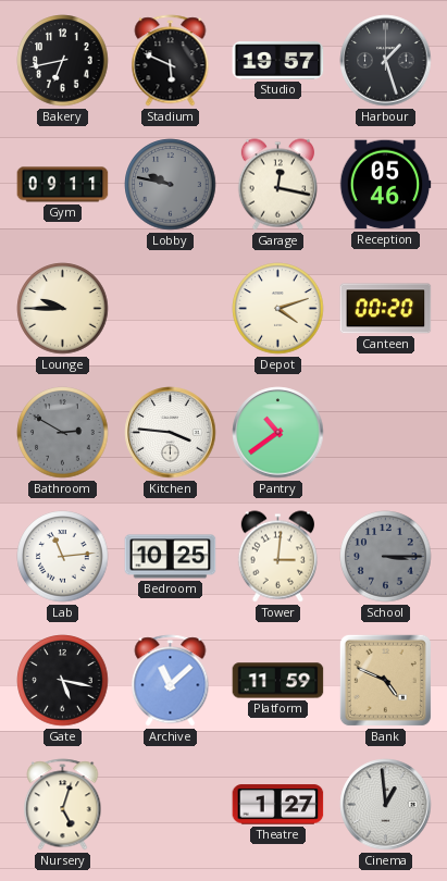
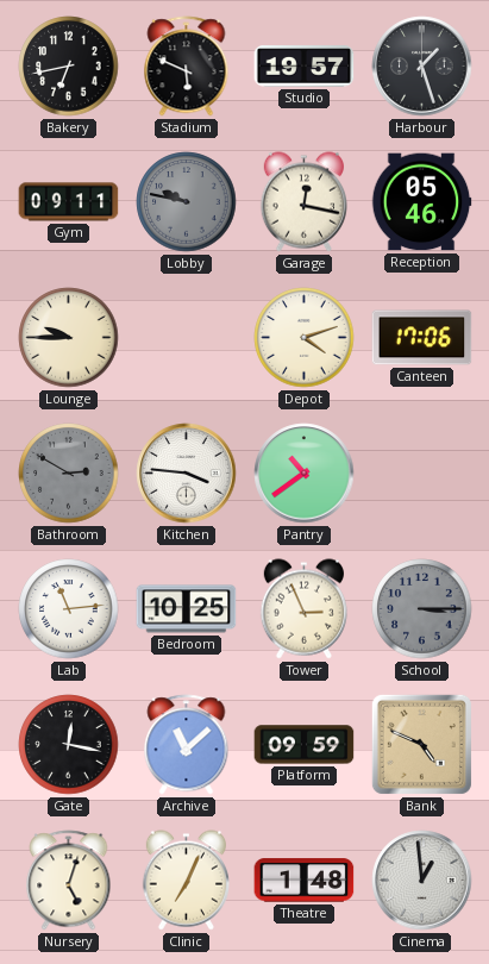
Canteen: 00:20 -> 17:06 (422, 338)
Tower: 3:01 -> 2:56 (303, 609)
Gate: 5:17 -> 12:17 (69, 745)
Platform: 11:59 -> 09:59 (305, 745)
Clinic: none -> 7:04 (186, 881)
Theatre: 1:27 -> 1:48 (305, 881)
